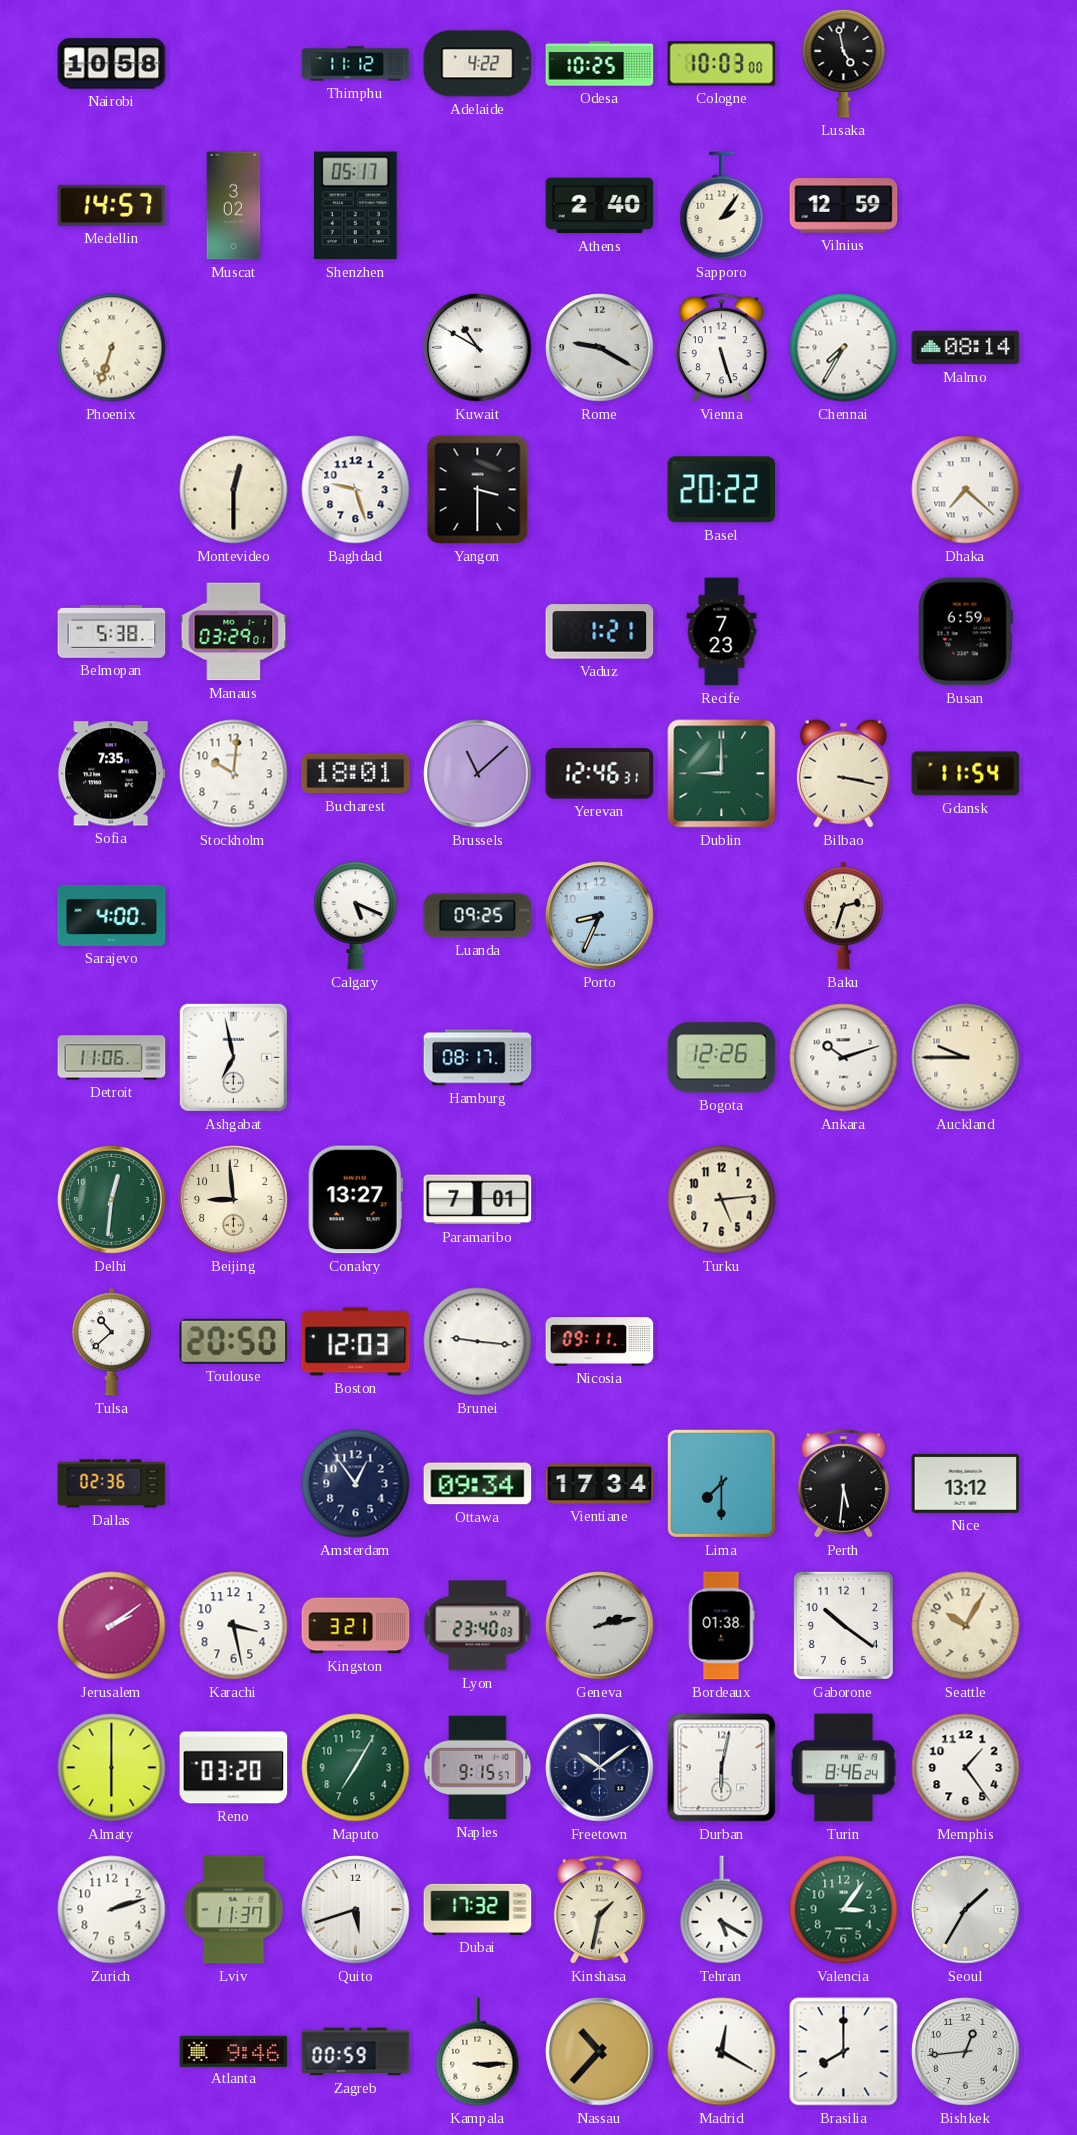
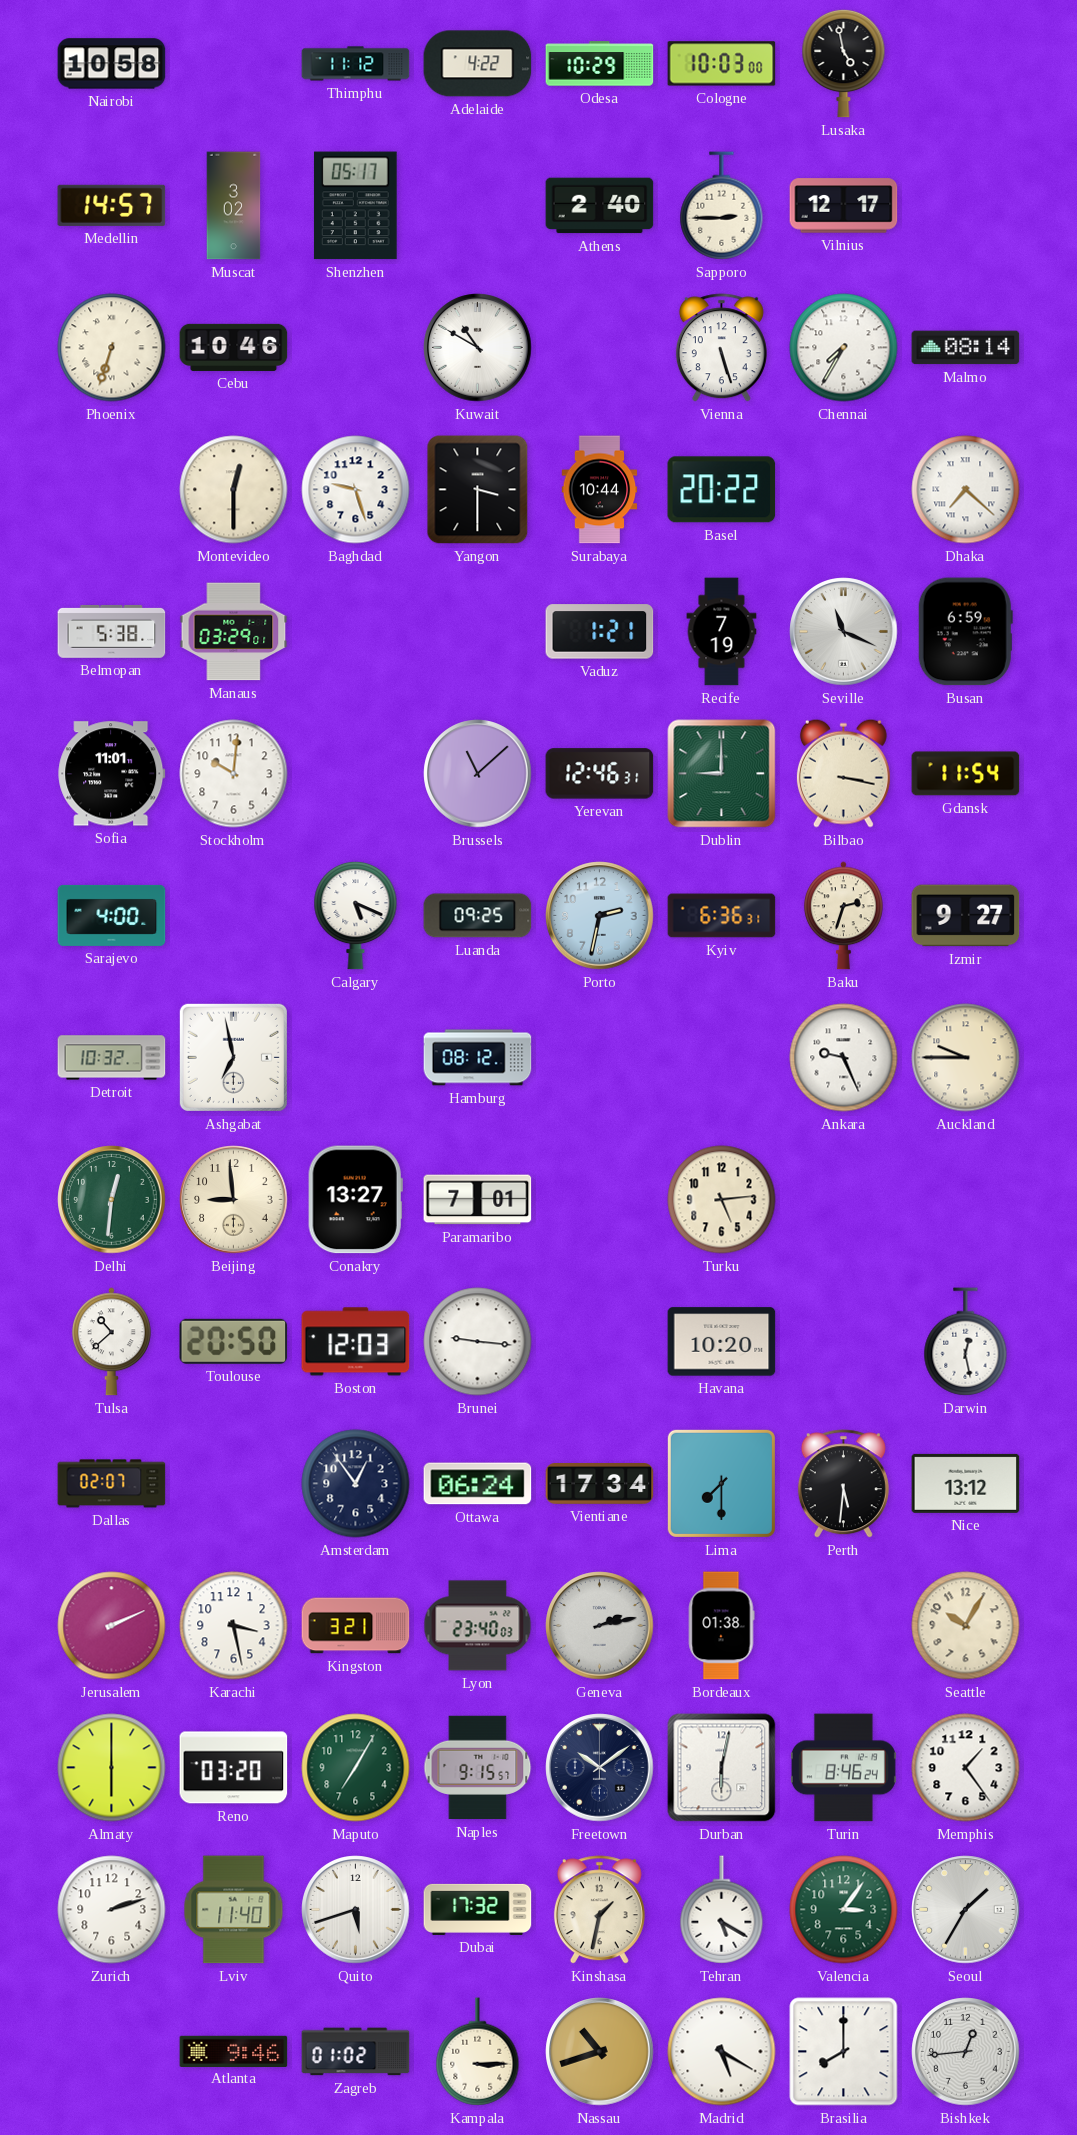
Odesa: 10:25 -> 10:29 (600, 64)
Sapporo: 2:06 -> 2:45 (722, 206)
Vilnius: 12:59 -> 12:17 (844, 206)
Cebu: none -> 10:46 (234, 347)
Rome: 9:20 -> none (600, 348)
Surabaya: none -> 10:44 (600, 490)
Recife: 7:23 -> 7:19 (722, 632)
Seville: none -> 11:19 (844, 632)
Sofia: 7:35 -> 11:01 (112, 774)
Bucharest: 18:01 -> none (356, 774)
Porto: 8:34 -> 2:32 (600, 916)
Kyiv: none -> 6:36 (722, 916)
Izmir: none -> 9:27 (966, 916)
Detroit: 11:06 -> 10:32 (112, 1058)
Hamburg: 08:17 -> 08:12 (478, 1058)
Bogota: 12:26 -> none (722, 1058)
Ankara: 10:12 -> 9:26 (844, 1058)
Nicosia: 09:11 -> none (600, 1342)
Havana: none -> 10:20 (722, 1342)
Darwin: none -> 12:28 (966, 1342)
Dallas: 02:36 -> 02:07 (112, 1484)
Ottawa: 09:34 -> 06:24 (478, 1484)
Jerusalem: 2:09 -> 2:11 (112, 1626)
Gaborone: 10:21 -> none (843, 1625)
Lviv: 11:37 -> 11:40 (234, 1910)
Zagreb: 00:59 -> 01:02 (356, 2052)
Nassau: 10:37 -> 10:42 (600, 2052)
Madrid: 12:20 -> 5:20 (722, 2052)
